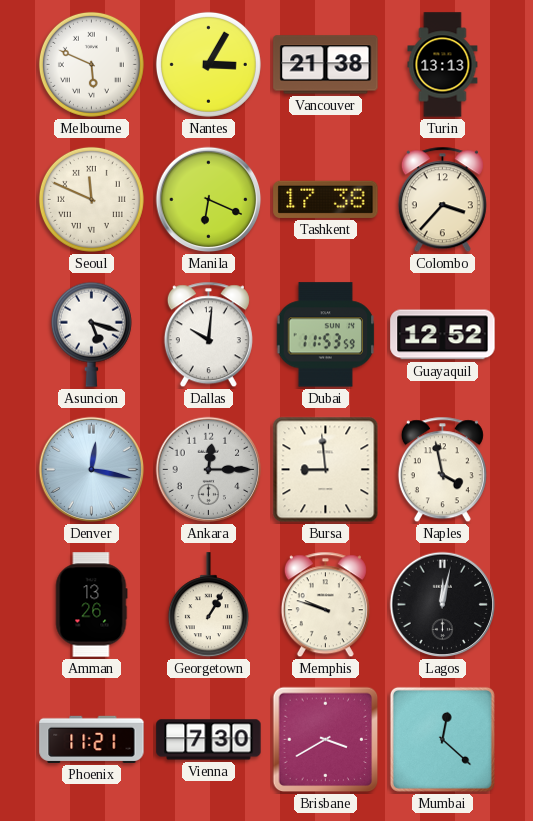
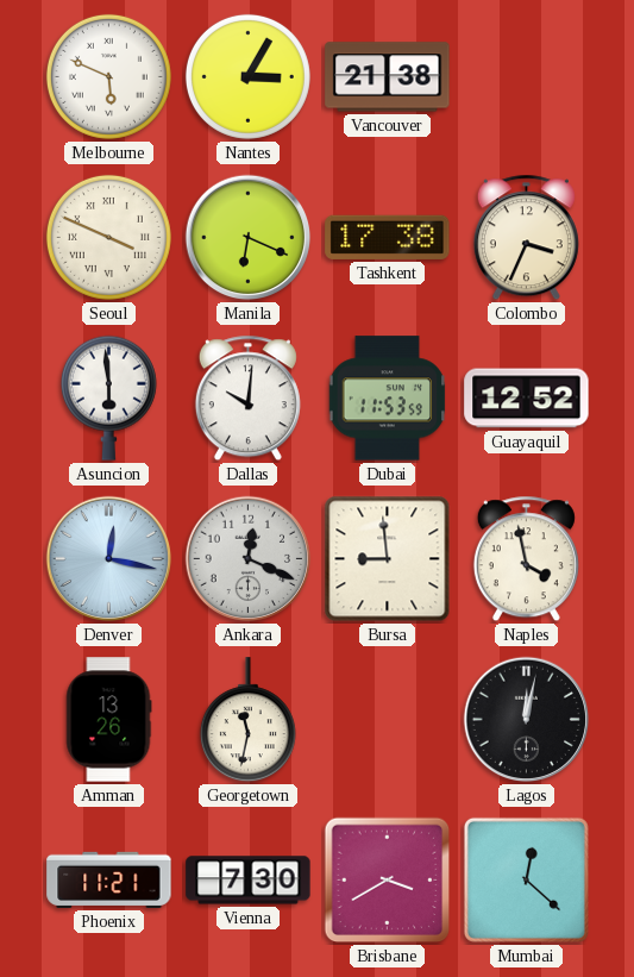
Turin: 13:13 -> none (443, 65)
Seoul: 11:49 -> 3:49 (108, 237)
Colombo: 3:37 -> 3:34 (526, 238)
Asuncion: 5:18 -> 5:59 (108, 397)
Ankara: 12:15 -> 12:19 (249, 559)
Georgetown: 1:05 -> 11:32 (247, 720)
Memphis: 9:48 -> none (325, 605)
